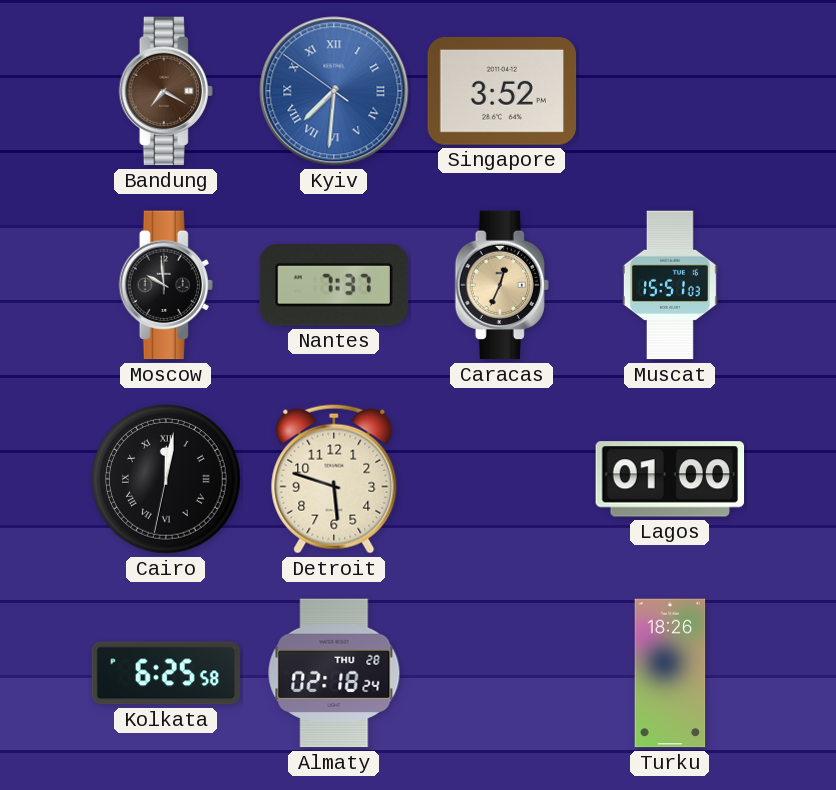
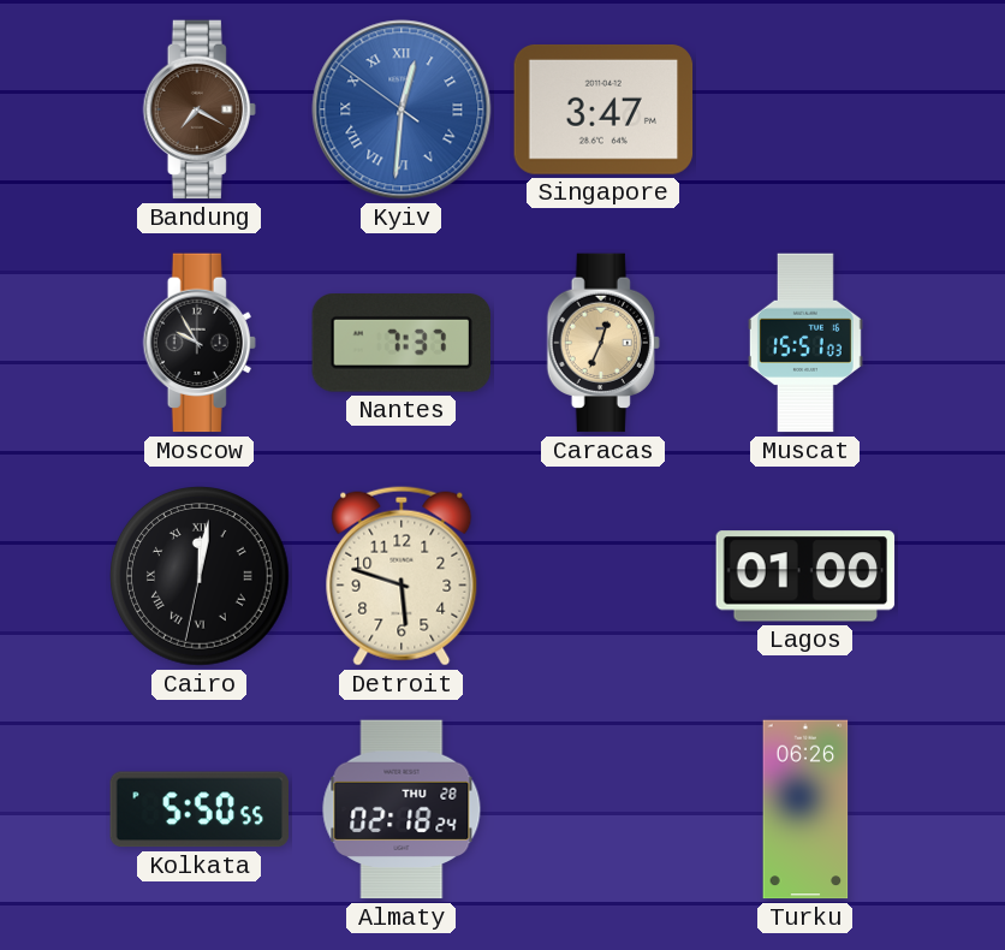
Kyiv: 7:30 -> 12:30 (402, 109)
Singapore: 3:52 -> 3:47 (603, 109)
Moscow: 9:59 -> 9:55 (200, 343)
Kolkata: 6:25 -> 5:50 (200, 809)
Turku: 18:26 -> 06:26 (805, 809)
